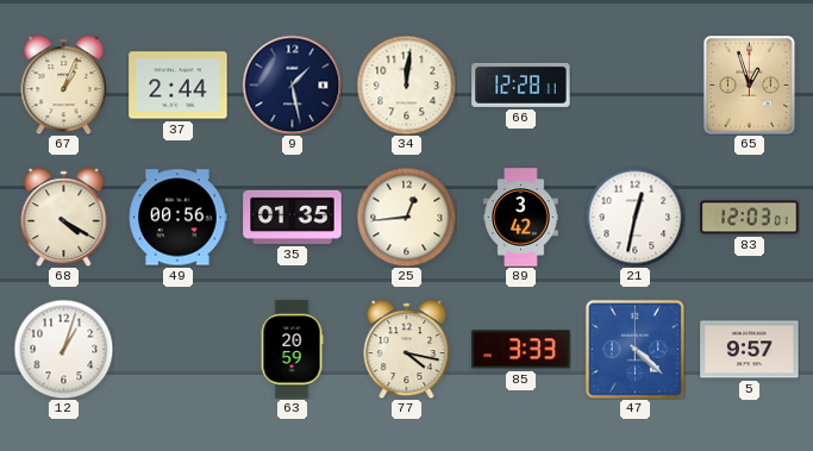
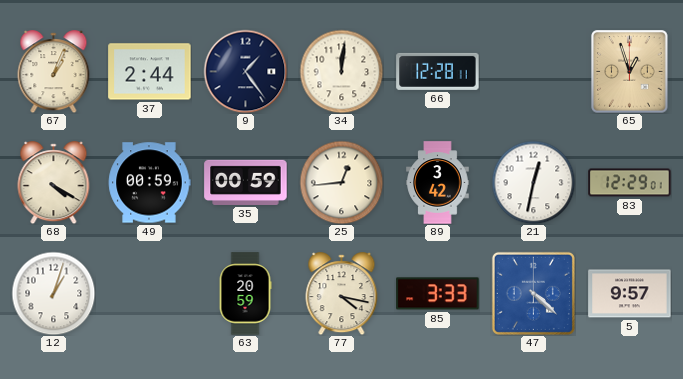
9: 1:28 -> 1:24 (245, 71)
49: 00:56 -> 00:59 (149, 183)
35: 01:35 -> 00:59 (246, 182)
83: 12:03 -> 12:29 (630, 183)
